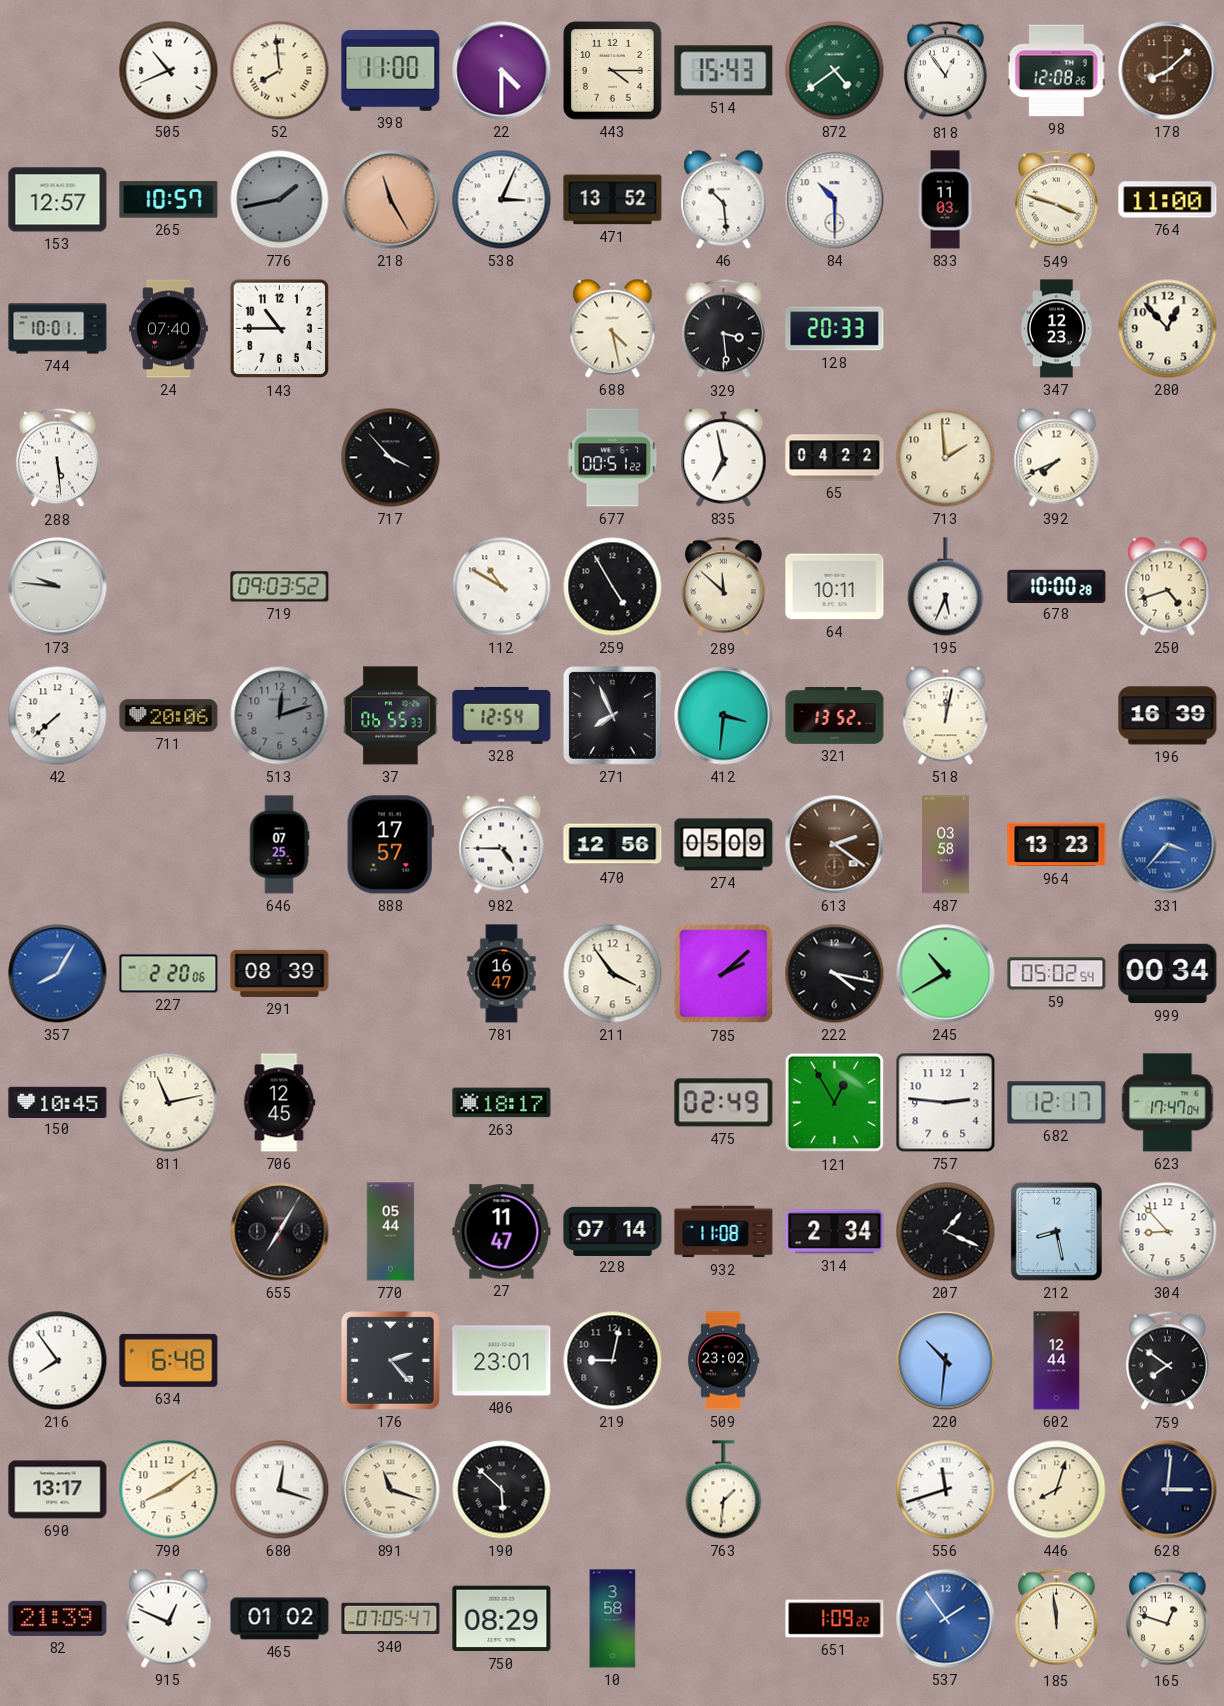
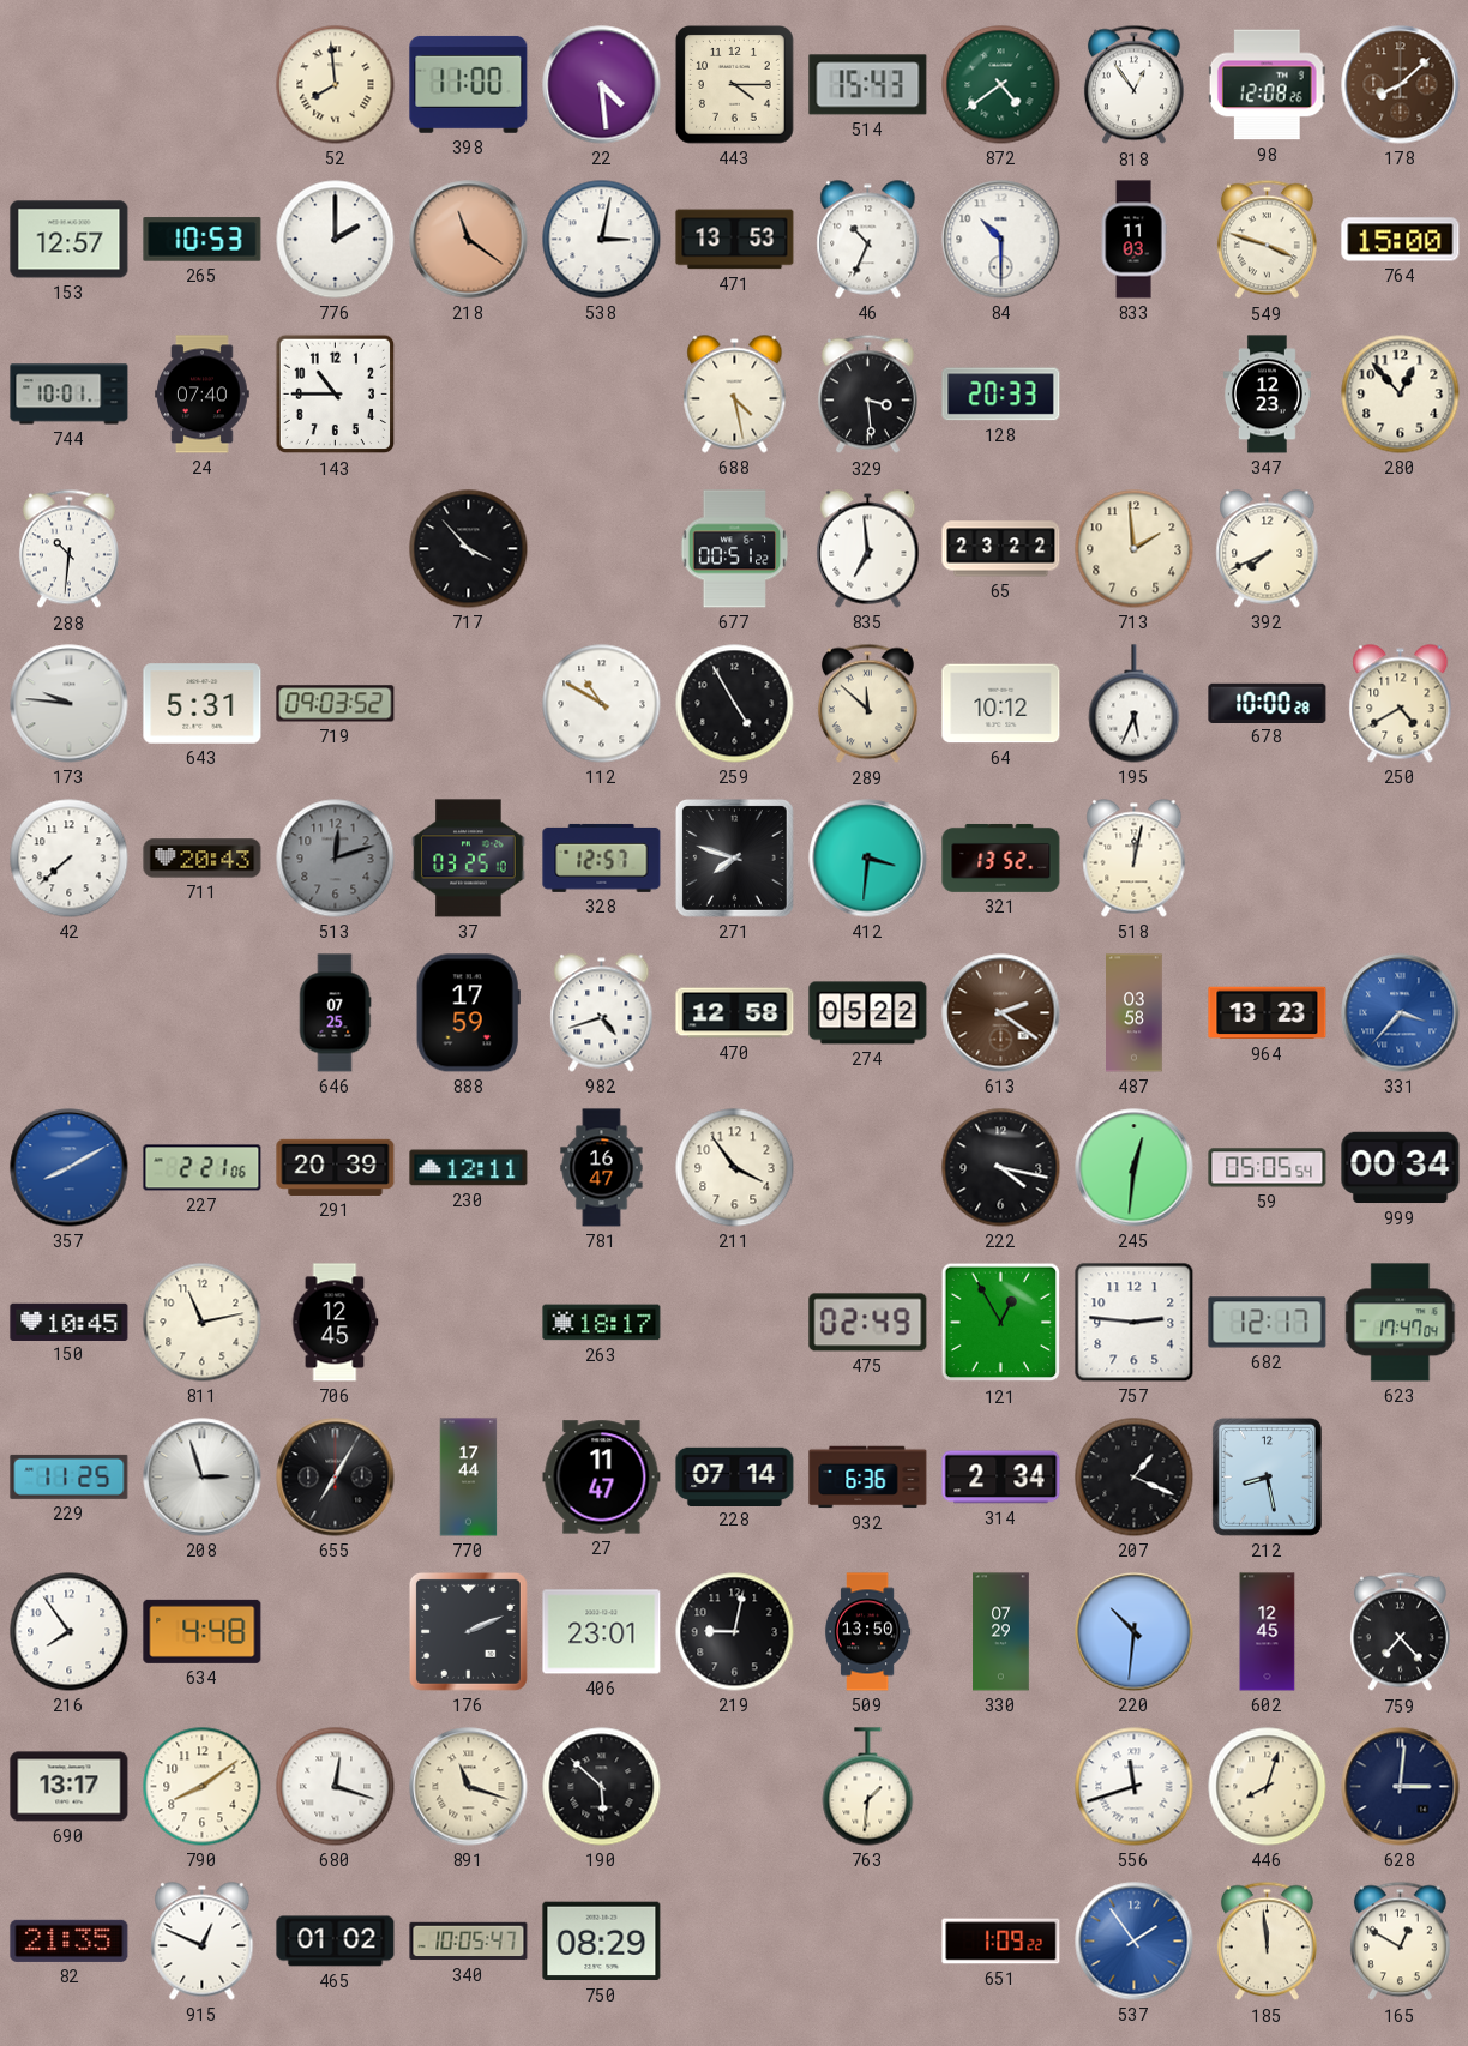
505: 10:41 -> none (169, 71)
22: 4:30 -> 4:29 (602, 85)
265: 10:57 -> 10:53 (203, 240)
776: 1:43 -> 2:00 (336, 240)
776 dial: grey -> white (336, 240)
218: 11:25 -> 11:21 (469, 240)
538: 3:04 -> 3:02 (602, 240)
471: 13:52 -> 13:53 (735, 240)
46: 10:29 -> 10:34 (868, 240)
764: 11:00 -> 15:00 (1401, 240)
288: 5:29 -> 10:31 (68, 549)
835: 6:58 -> 6:59 (868, 549)
65: 04:22 -> 23:22 (1001, 549)
643: none -> 5:31 (203, 704)
64: 10:11 -> 10:12 (1001, 704)
250: 4:42 -> 4:40 (1401, 704)
711: 20:06 -> 20:43 (203, 859)
37: 06:55 -> 03:25 (469, 859)
328: 12:54 -> 12:57 (602, 857)
271: 7:56 -> 7:48 (734, 857)
196: 16:39 -> none (1168, 716)
888: 17:57 -> 17:59 (468, 1013)
982: 4:45 -> 4:42 (602, 1013)
470: 12:56 -> 12:58 (735, 1013)
274: 05:09 -> 05:22 (868, 1013)
357: 8:05 -> 8:10 (70, 1168)
227: 2:20 -> 2:21 (203, 1168)
291: 08:39 -> 20:39 (336, 1167)
230: none -> 12:11 (469, 1168)
785: 2:08 -> none (724, 974)
245: 10:40 -> 12:31 (1135, 1168)
59: 05:02 -> 05:05 (1268, 1168)
229: none -> 11:25 (70, 1476)
208: none -> 2:57 (203, 1478)
770: 05:44 -> 17:44 (469, 1478)
932: 11:08 -> 6:36 (868, 1478)
304: 8:53 -> none (1168, 1232)
634: 6:48 -> 4:48 (203, 1631)
176: 2:23 -> 2:11 (468, 1631)
509: 23:02 -> 13:50 (867, 1632)
330: none -> 07:29 (1001, 1632)
602: 12:44 -> 12:45 (1268, 1632)
759: 7:51 -> 7:23 (1400, 1632)
82: 21:39 -> 21:35 (70, 1940)
340: 07:05 -> 10:05 (469, 1942)
10: 3:58 -> none (613, 1619)
165: 12:48 -> 12:50 (1400, 1942)
